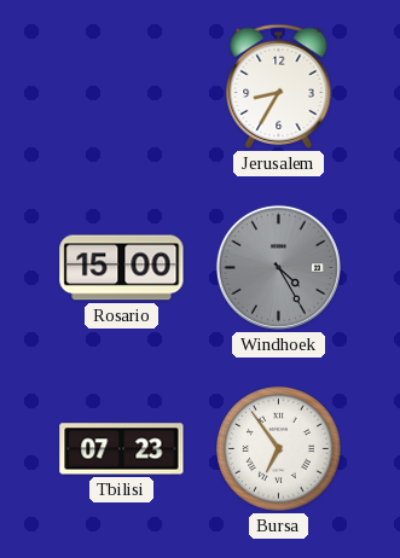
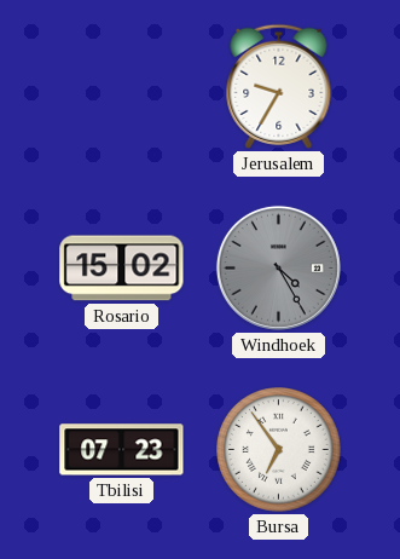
Jerusalem: 8:35 -> 9:35 (279, 86)
Rosario: 15:00 -> 15:02 (122, 269)
